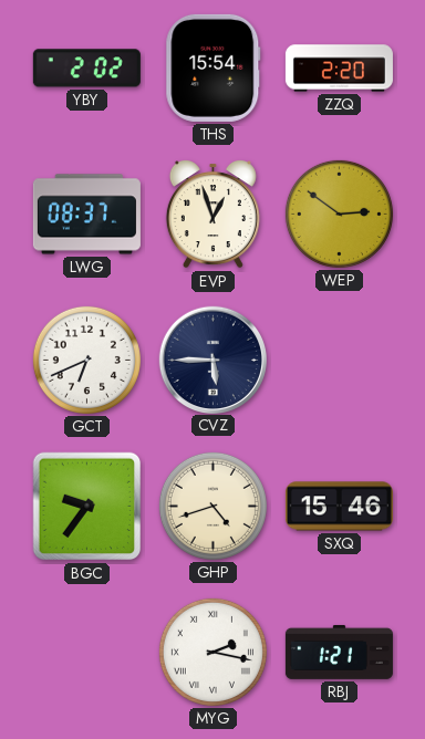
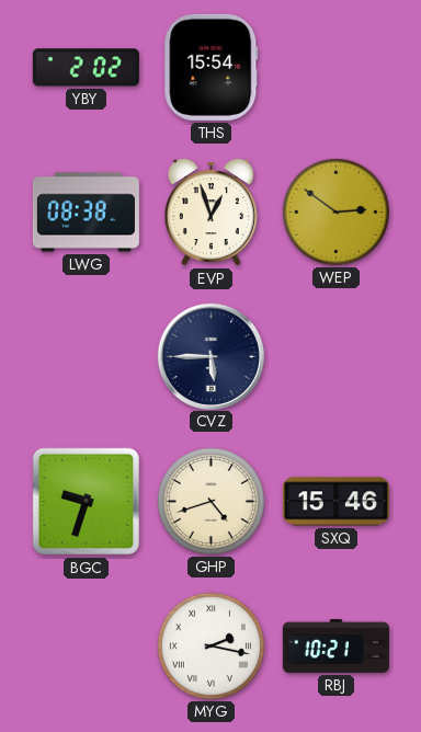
ZZQ: 2:20 -> none (339, 69)
LWG: 08:37 -> 08:38 (86, 213)
GCT: 6:41 -> none (86, 360)
BGC: 9:36 -> 9:33 (87, 502)
RBJ: 1:21 -> 10:21 (335, 645)
